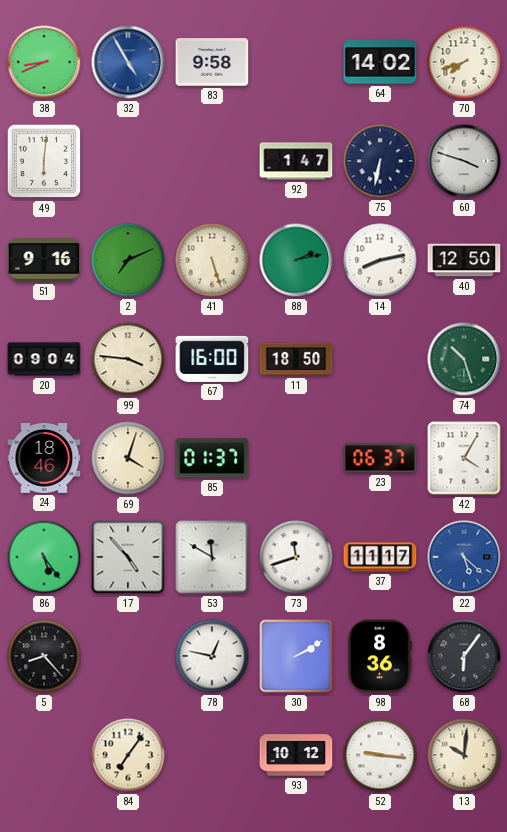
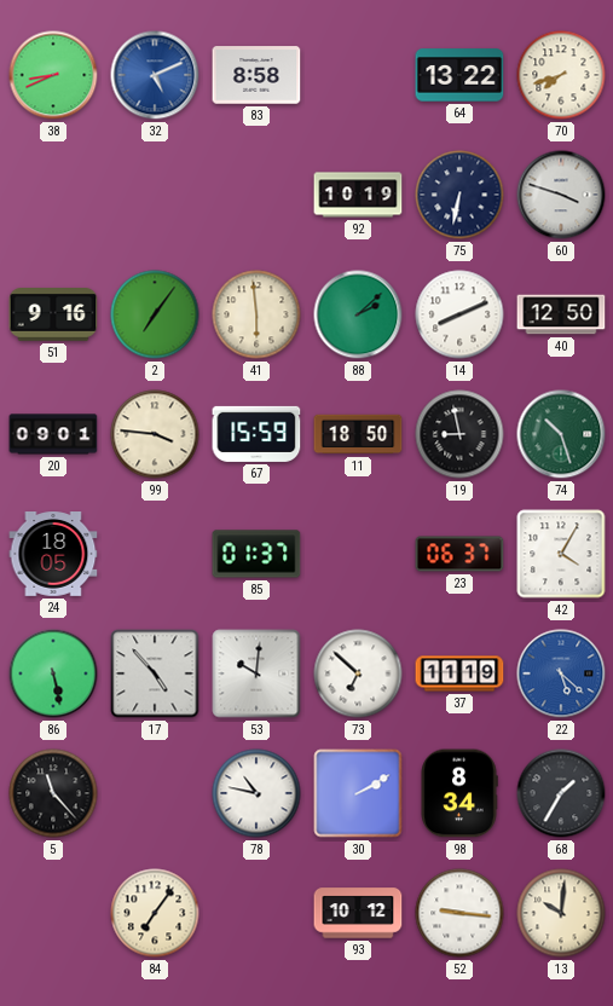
32: 4:55 -> 5:11 (155, 75)
83: 9:58 -> 8:58 (256, 75)
64: 14:02 -> 13:22 (459, 75)
49: 6:01 -> none (44, 161)
92: 1:47 -> 10:19 (358, 195)
2: 7:11 -> 7:06 (155, 314)
41: 5:27 -> 5:59 (256, 314)
88: 2:13 -> 2:08 (358, 314)
14: 8:13 -> 8:11 (459, 314)
20: 09:04 -> 09:01 (53, 434)
67: 16:00 -> 15:59 (256, 434)
19: none -> 8:58 (459, 434)
24: 18:46 -> 18:05 (53, 555)
69: 4:03 -> none (128, 458)
86: 5:24 -> 5:28 (53, 673)
53: 11:50 -> 10:01 (256, 673)
73: 11:42 -> 6:52 (358, 673)
37: 11:17 -> 11:19 (459, 673)
5: 8:23 -> 11:23 (53, 793)
78: 12:47 -> 10:47 (256, 793)
98: 8:36 -> 8:34 (459, 793)
68: 6:06 -> 1:35 (561, 793)
